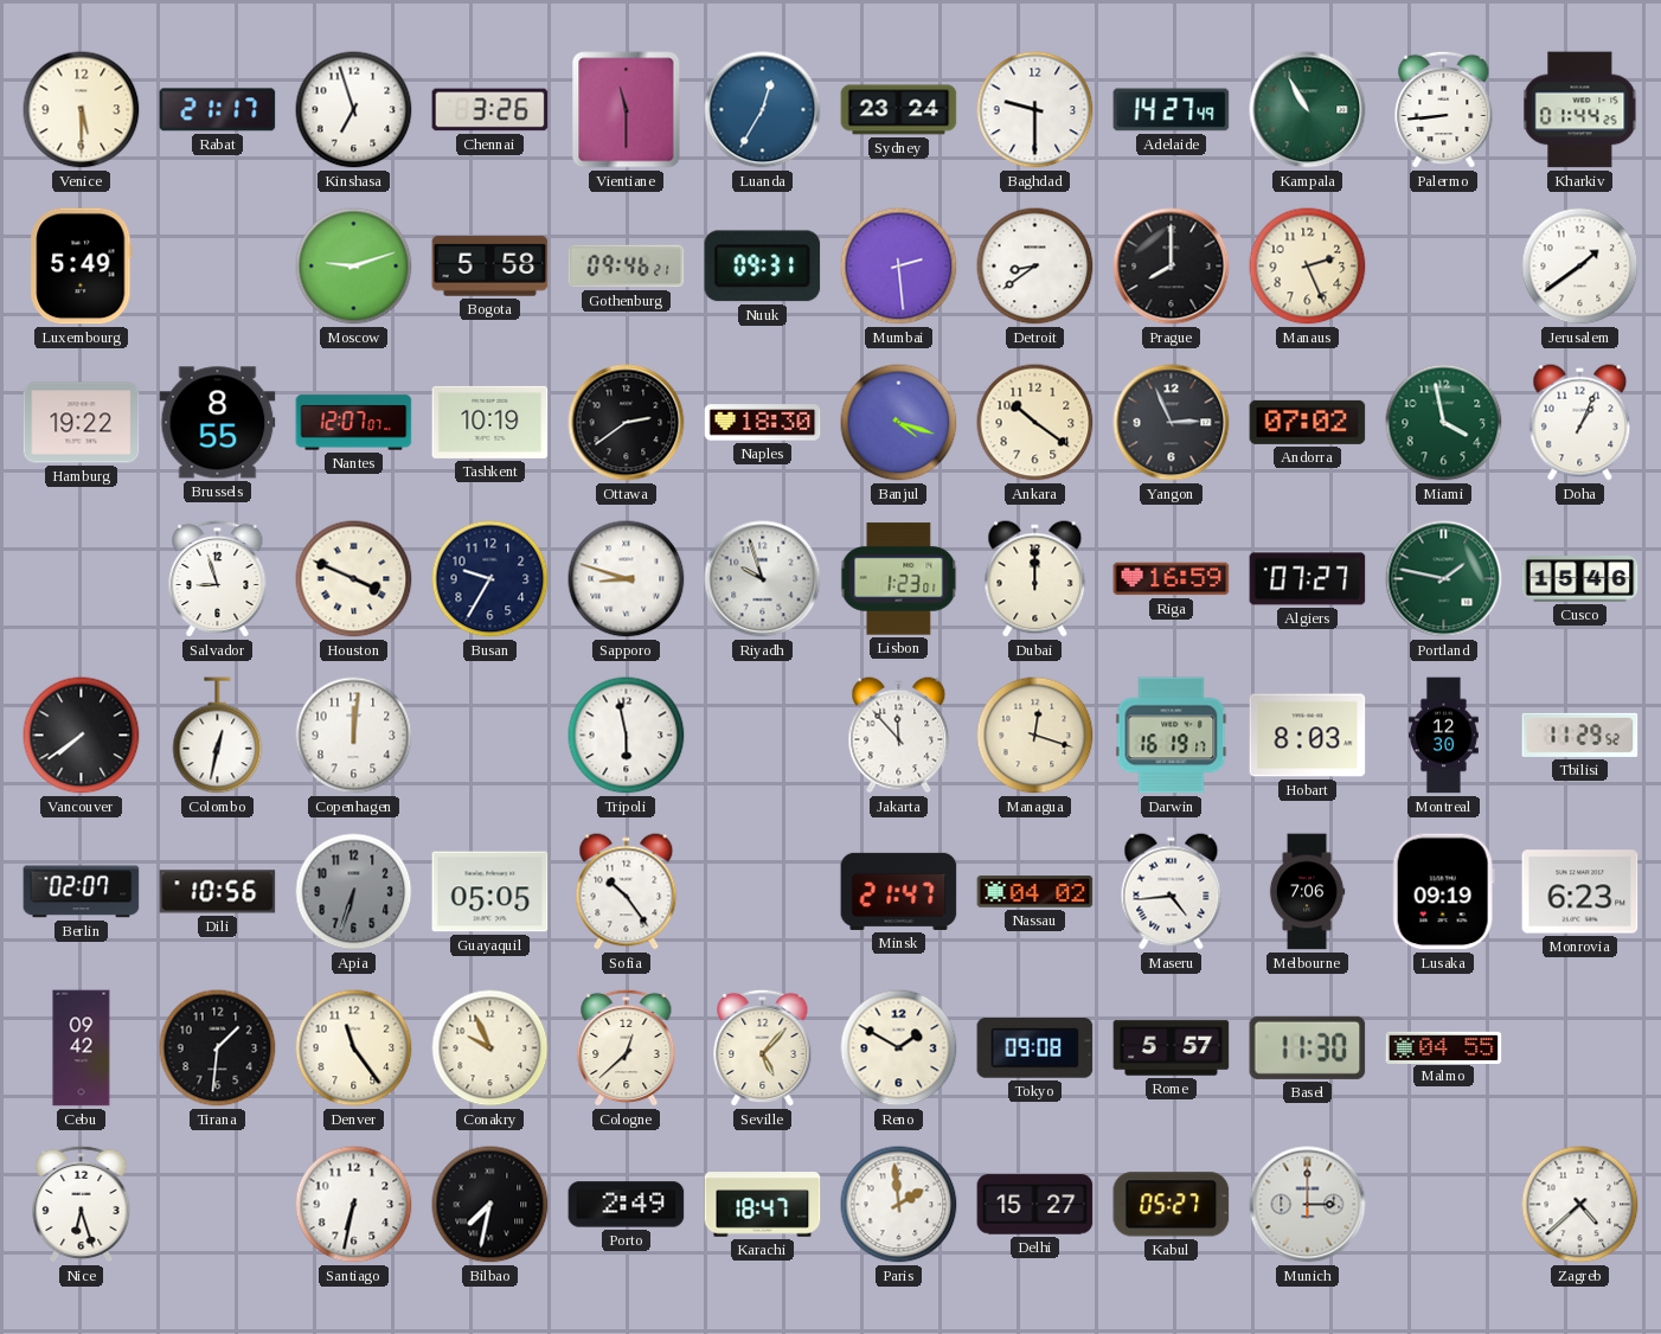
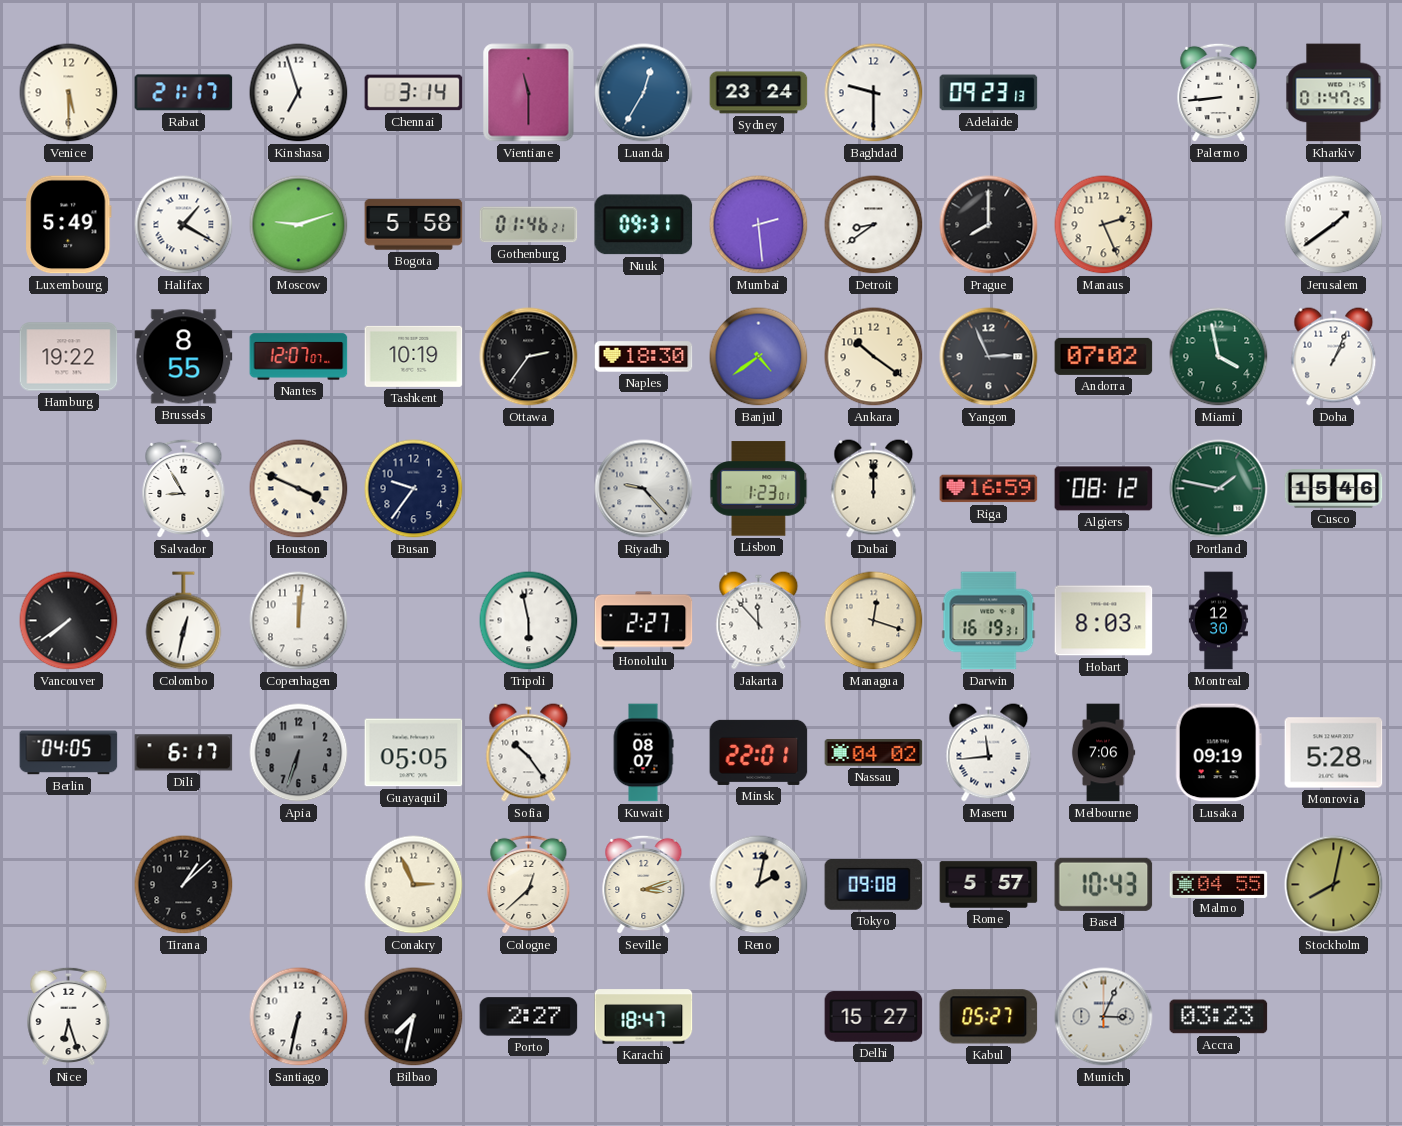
Chennai: 3:26 -> 3:14 (414, 93)
Adelaide: 14:27 -> 09:23 (989, 93)
Kampala: 10:55 -> none (1308, 110)
Kharkiv: 01:44 -> 01:47 (1334, 93)
Halifax: none -> 1:20 (184, 225)
Gothenburg: 09:46 -> 01:46 (529, 225)
Ottawa: 2:39 -> 2:36 (529, 357)
Banjul: 4:18 -> 4:39 (759, 357)
Salvador: 8:57 -> 8:55 (184, 489)
Busan: 9:35 -> 9:36 (414, 489)
Sapporo: 8:48 -> none (627, 579)
Riyadh: 9:57 -> 9:23 (644, 489)
Algiers: 07:27 -> 08:12 (1104, 489)
Honolulu: none -> 2:27 (644, 621)
Darwin: 16:19:17 -> 16:19:31 (989, 621)
Tbilisi: 11:29 -> none (1580, 735)
Berlin: 02:07 -> 04:05 (69, 753)
Dili: 10:56 -> 6:17 (184, 753)
Kuwait: none -> 08:07 (643, 753)
Minsk: 21:47 -> 22:01 (759, 752)
Maseru: 4:44 -> 11:44 (989, 753)
Monrovia: 6:23 -> 5:28 (1334, 753)
Cebu: 09:42 -> none (82, 1048)
Tirana: 1:31 -> 1:08 (184, 885)
Denver: 11:24 -> none (354, 1048)
Conakry: 9:56 -> 2:56 (414, 885)
Seville: 5:07 -> 3:12 (644, 885)
Reno: 1:50 -> 2:02 (759, 885)
Basel: 11:30 -> 10:43 (1104, 884)
Stockholm: none -> 8:02 (1334, 885)
Porto: 2:49 -> 2:27 (529, 1017)
Paris: 1:59 -> none (899, 1205)
Munich: 3:00 -> 3:04 (1104, 1017)
Accra: none -> 03:23 (1219, 1017)
Zagreb: 4:38 -> none (1580, 1205)
